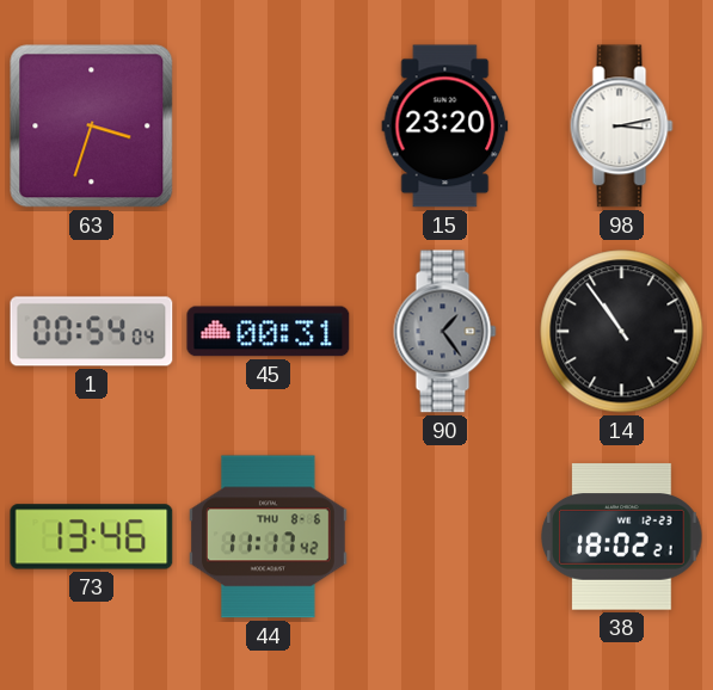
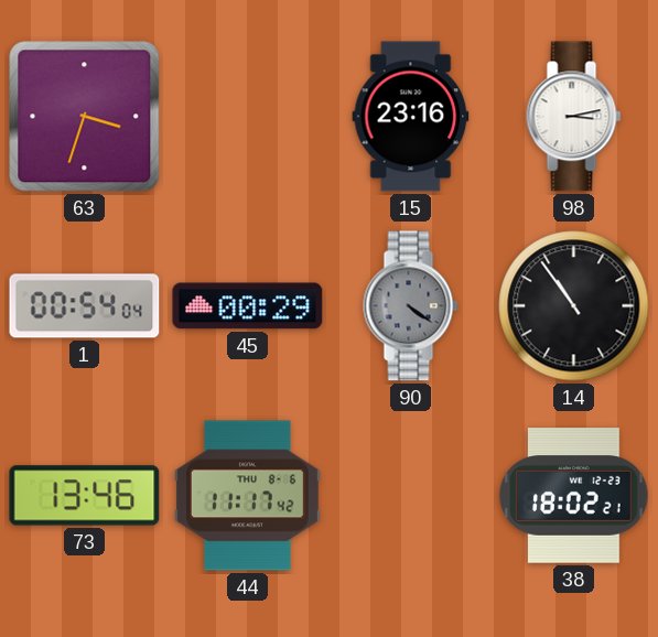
15: 23:20 -> 23:16 (411, 117)
45: 00:31 -> 00:29 (248, 306)
90: 1:24 -> 4:21 (411, 306)
